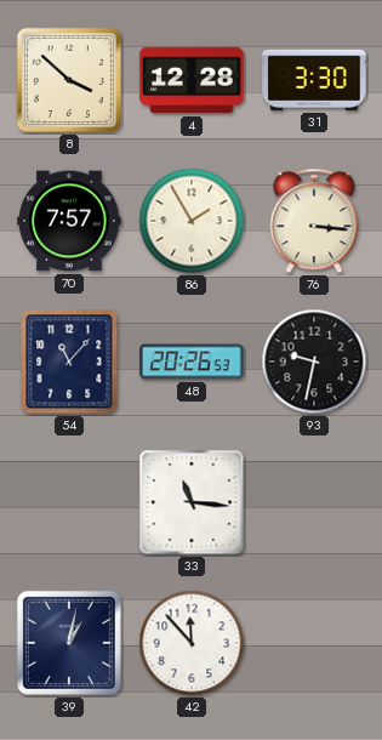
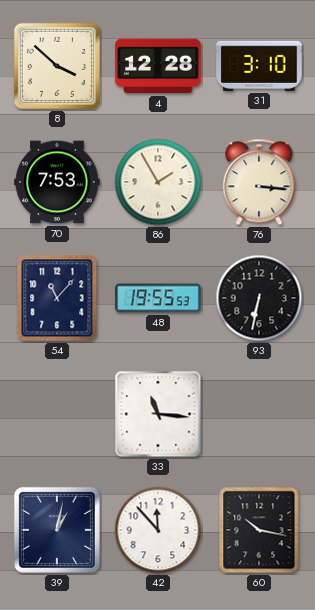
31: 3:30 -> 3:10 (259, 66)
70: 7:57 -> 7:53 (57, 182)
48: 20:26 -> 19:55 (158, 298)
93: 9:32 -> 6:32 (259, 298)
60: none -> 10:17 (259, 530)
